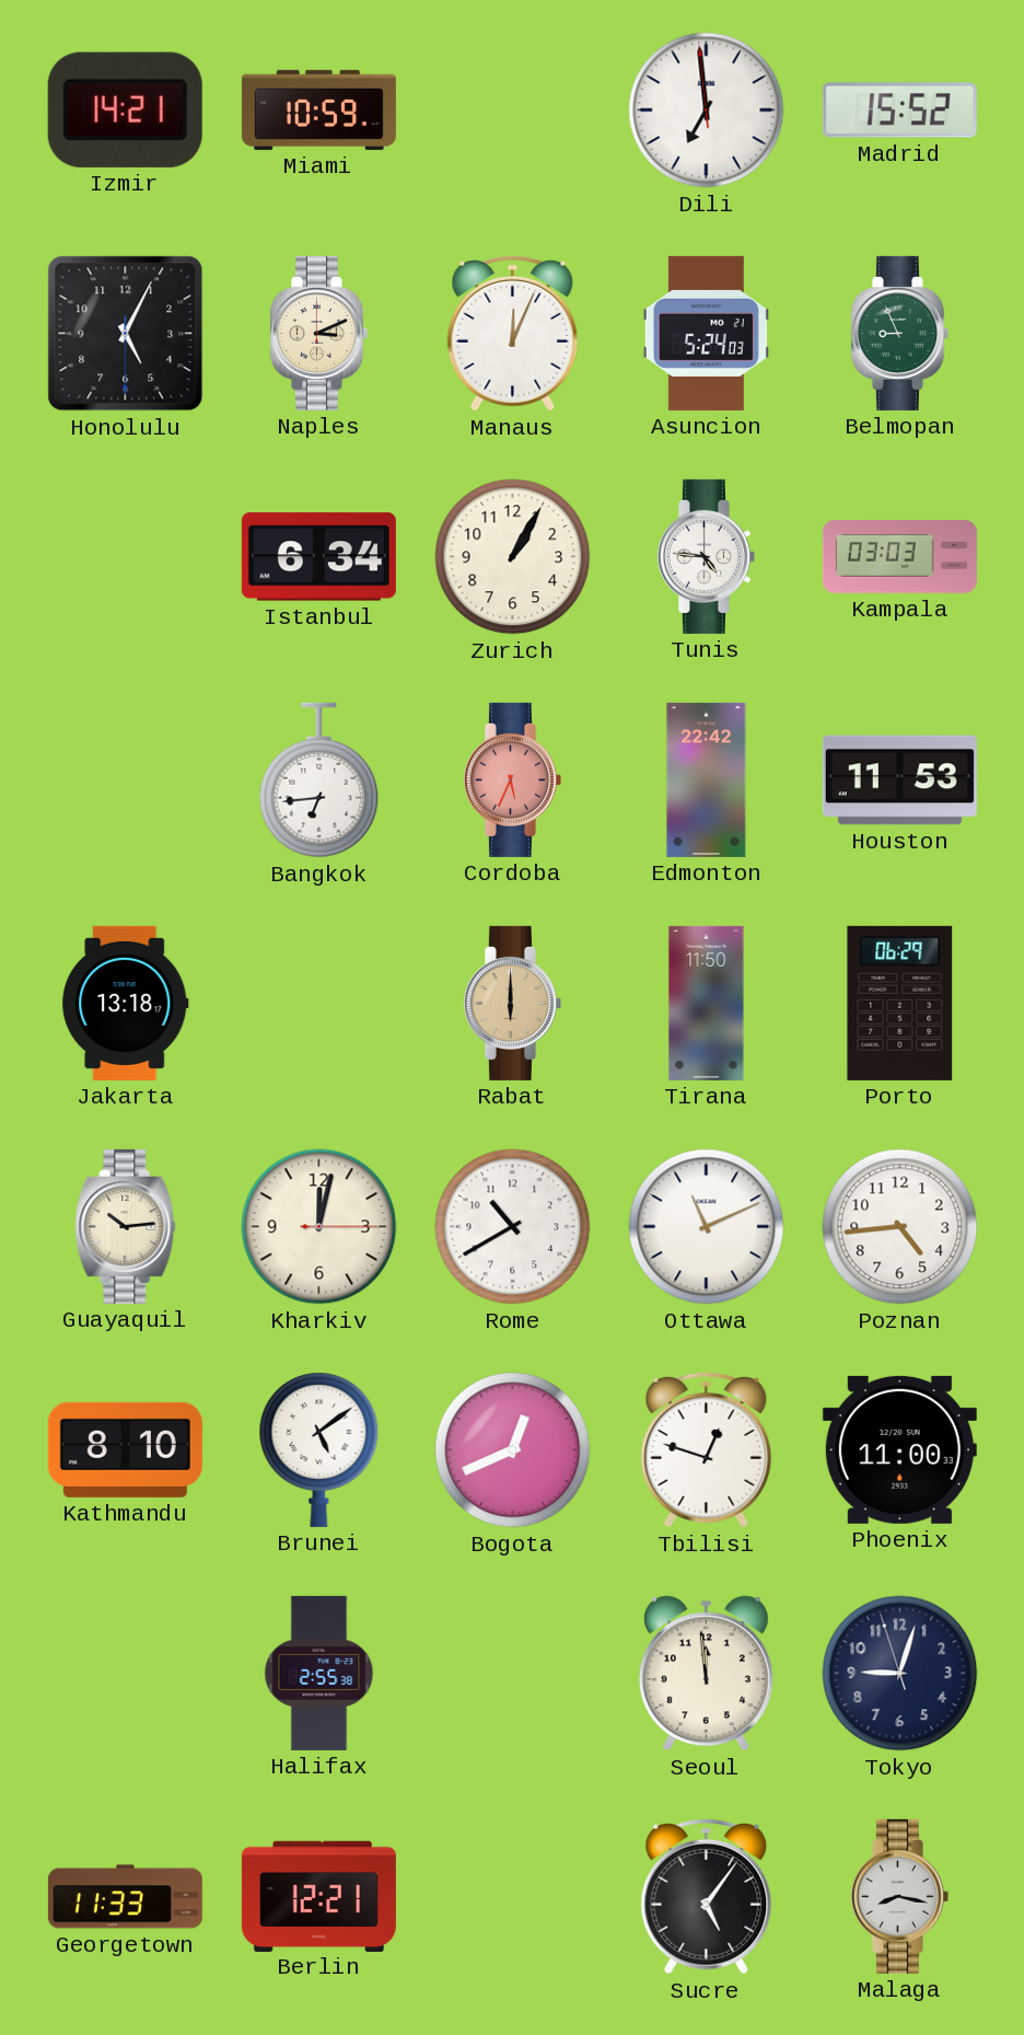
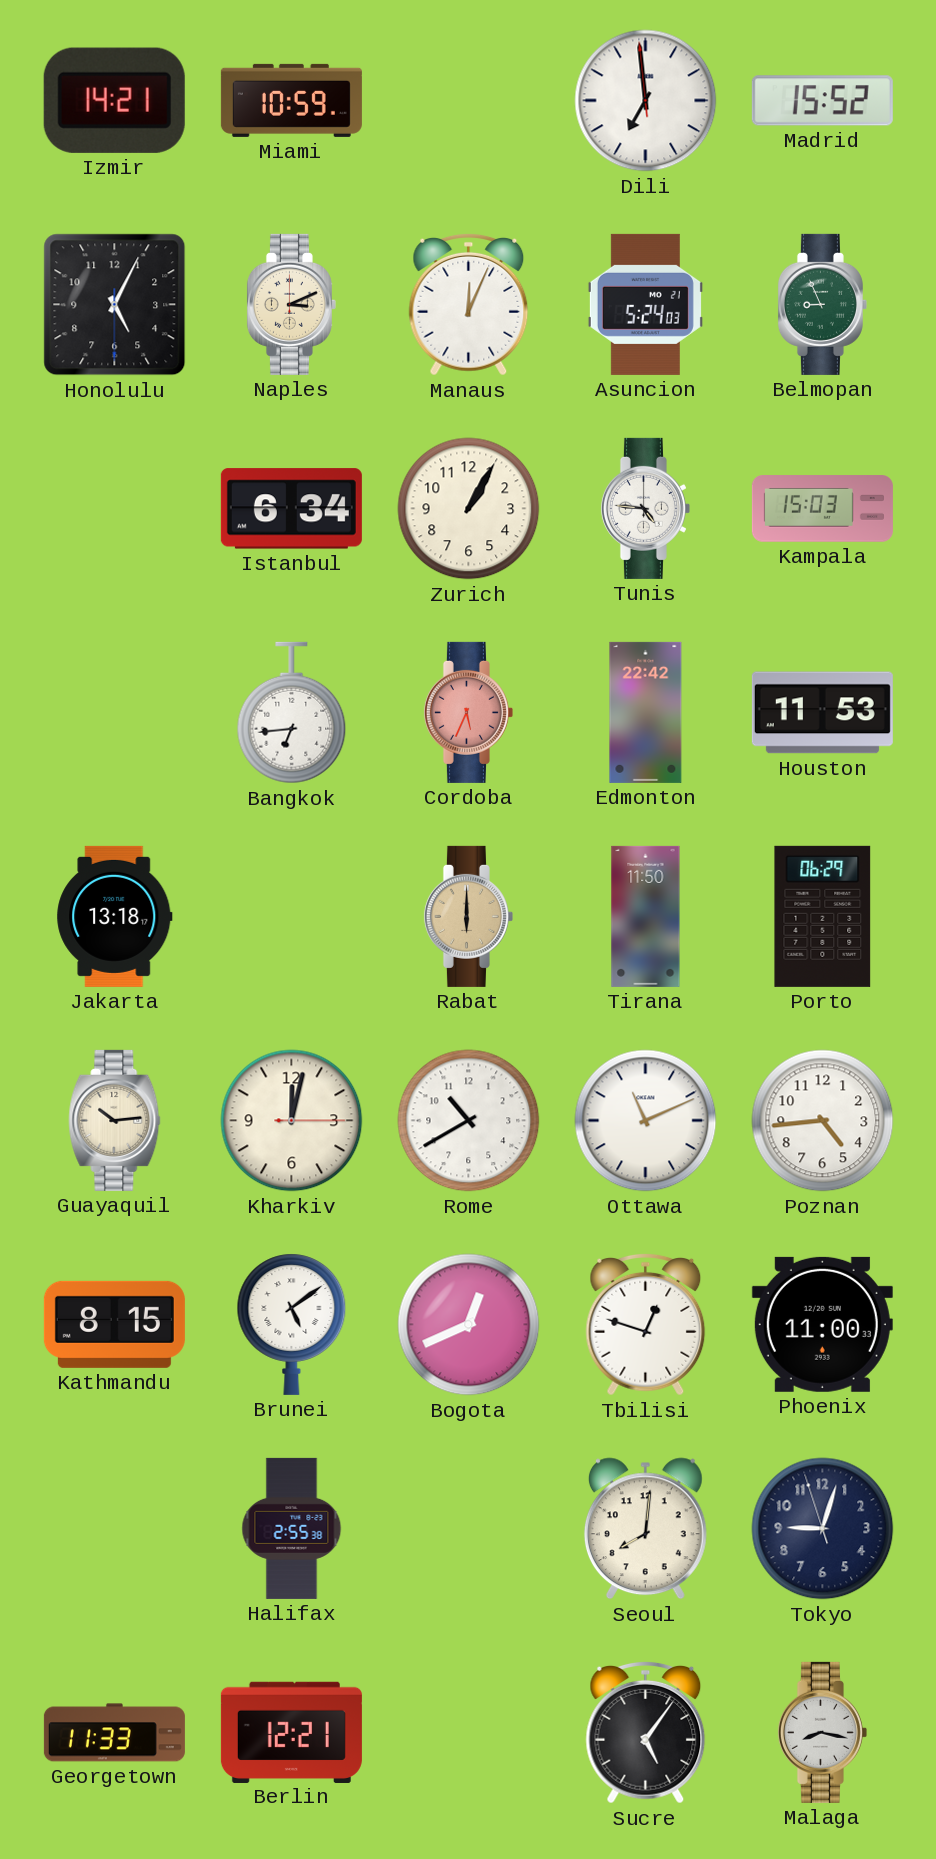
Kampala: 03:03 -> 15:03 (822, 509)
Kathmandu: 8:10 -> 8:15 (114, 1324)
Seoul: 11:59 -> 8:01 (645, 1529)
